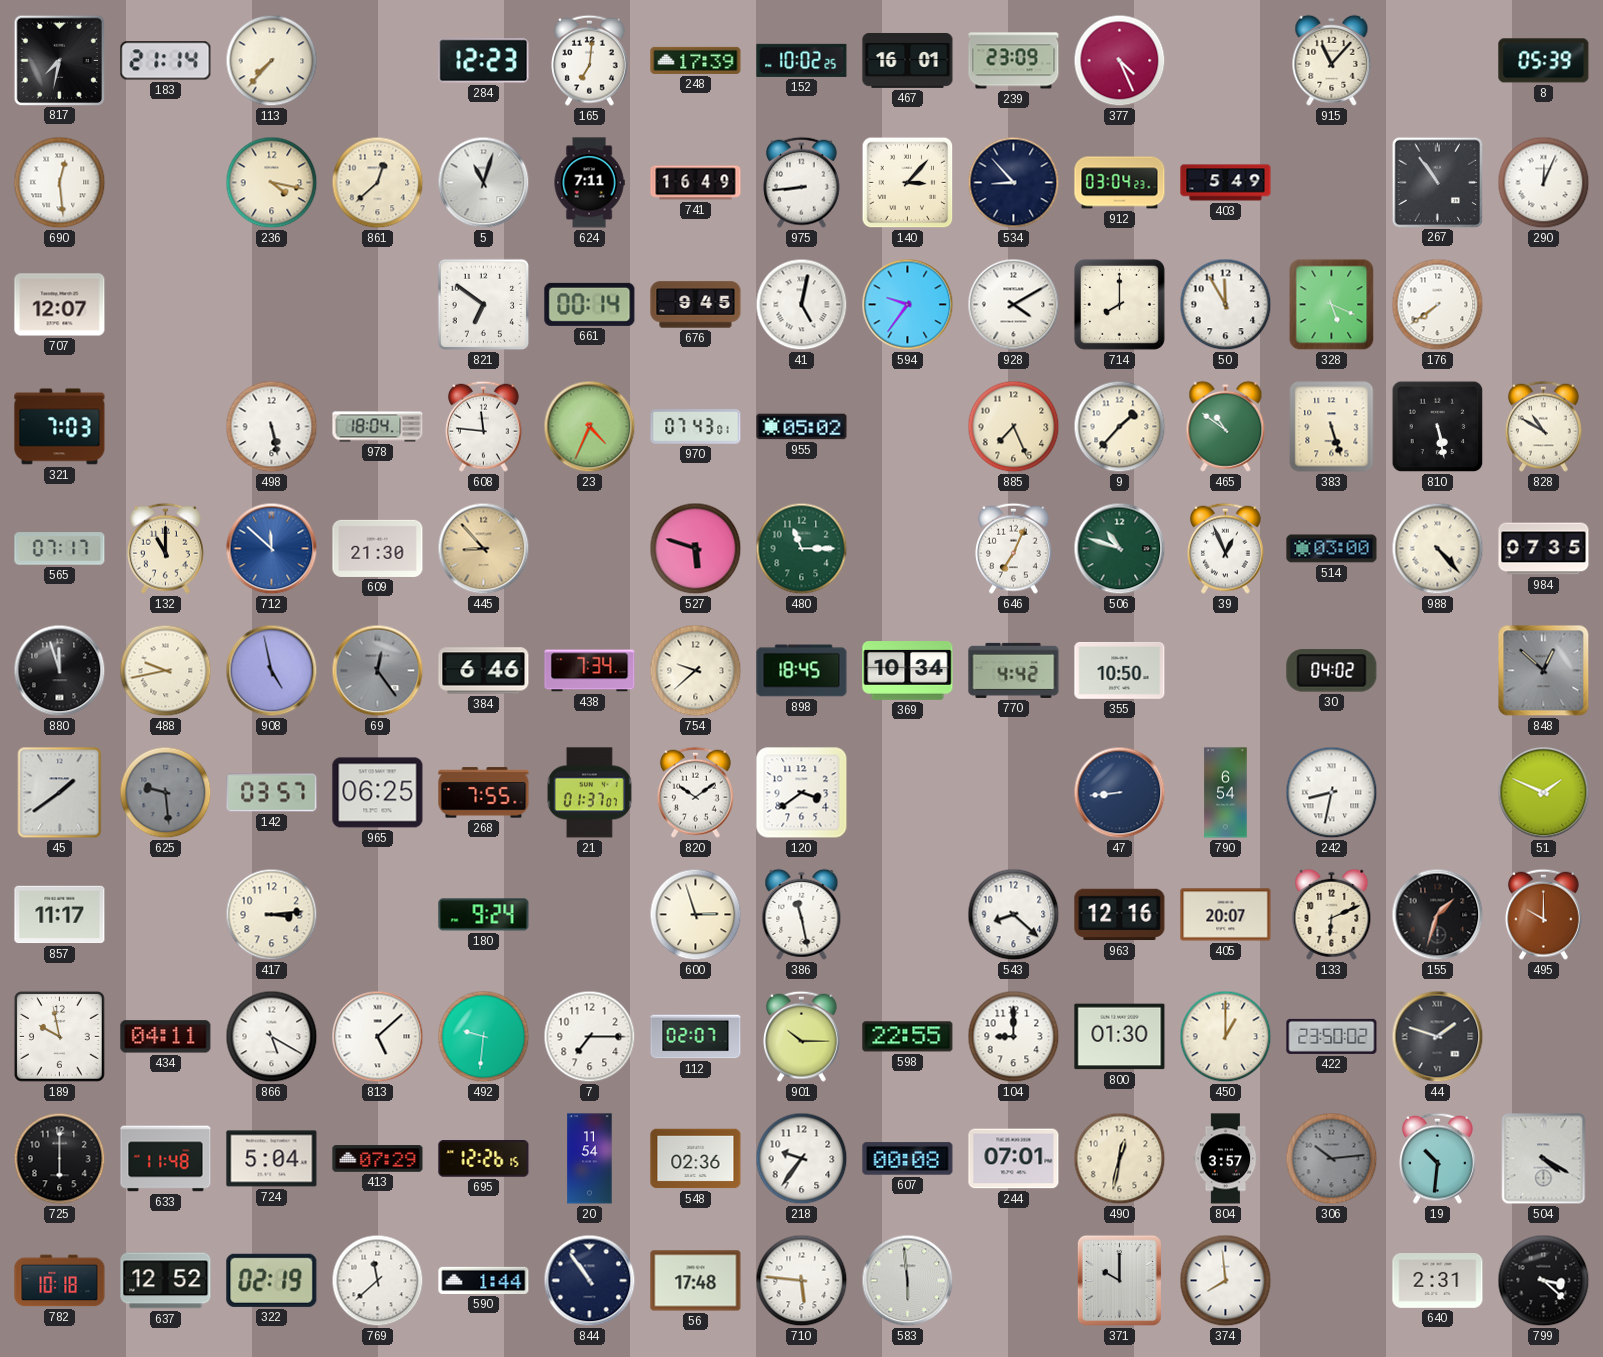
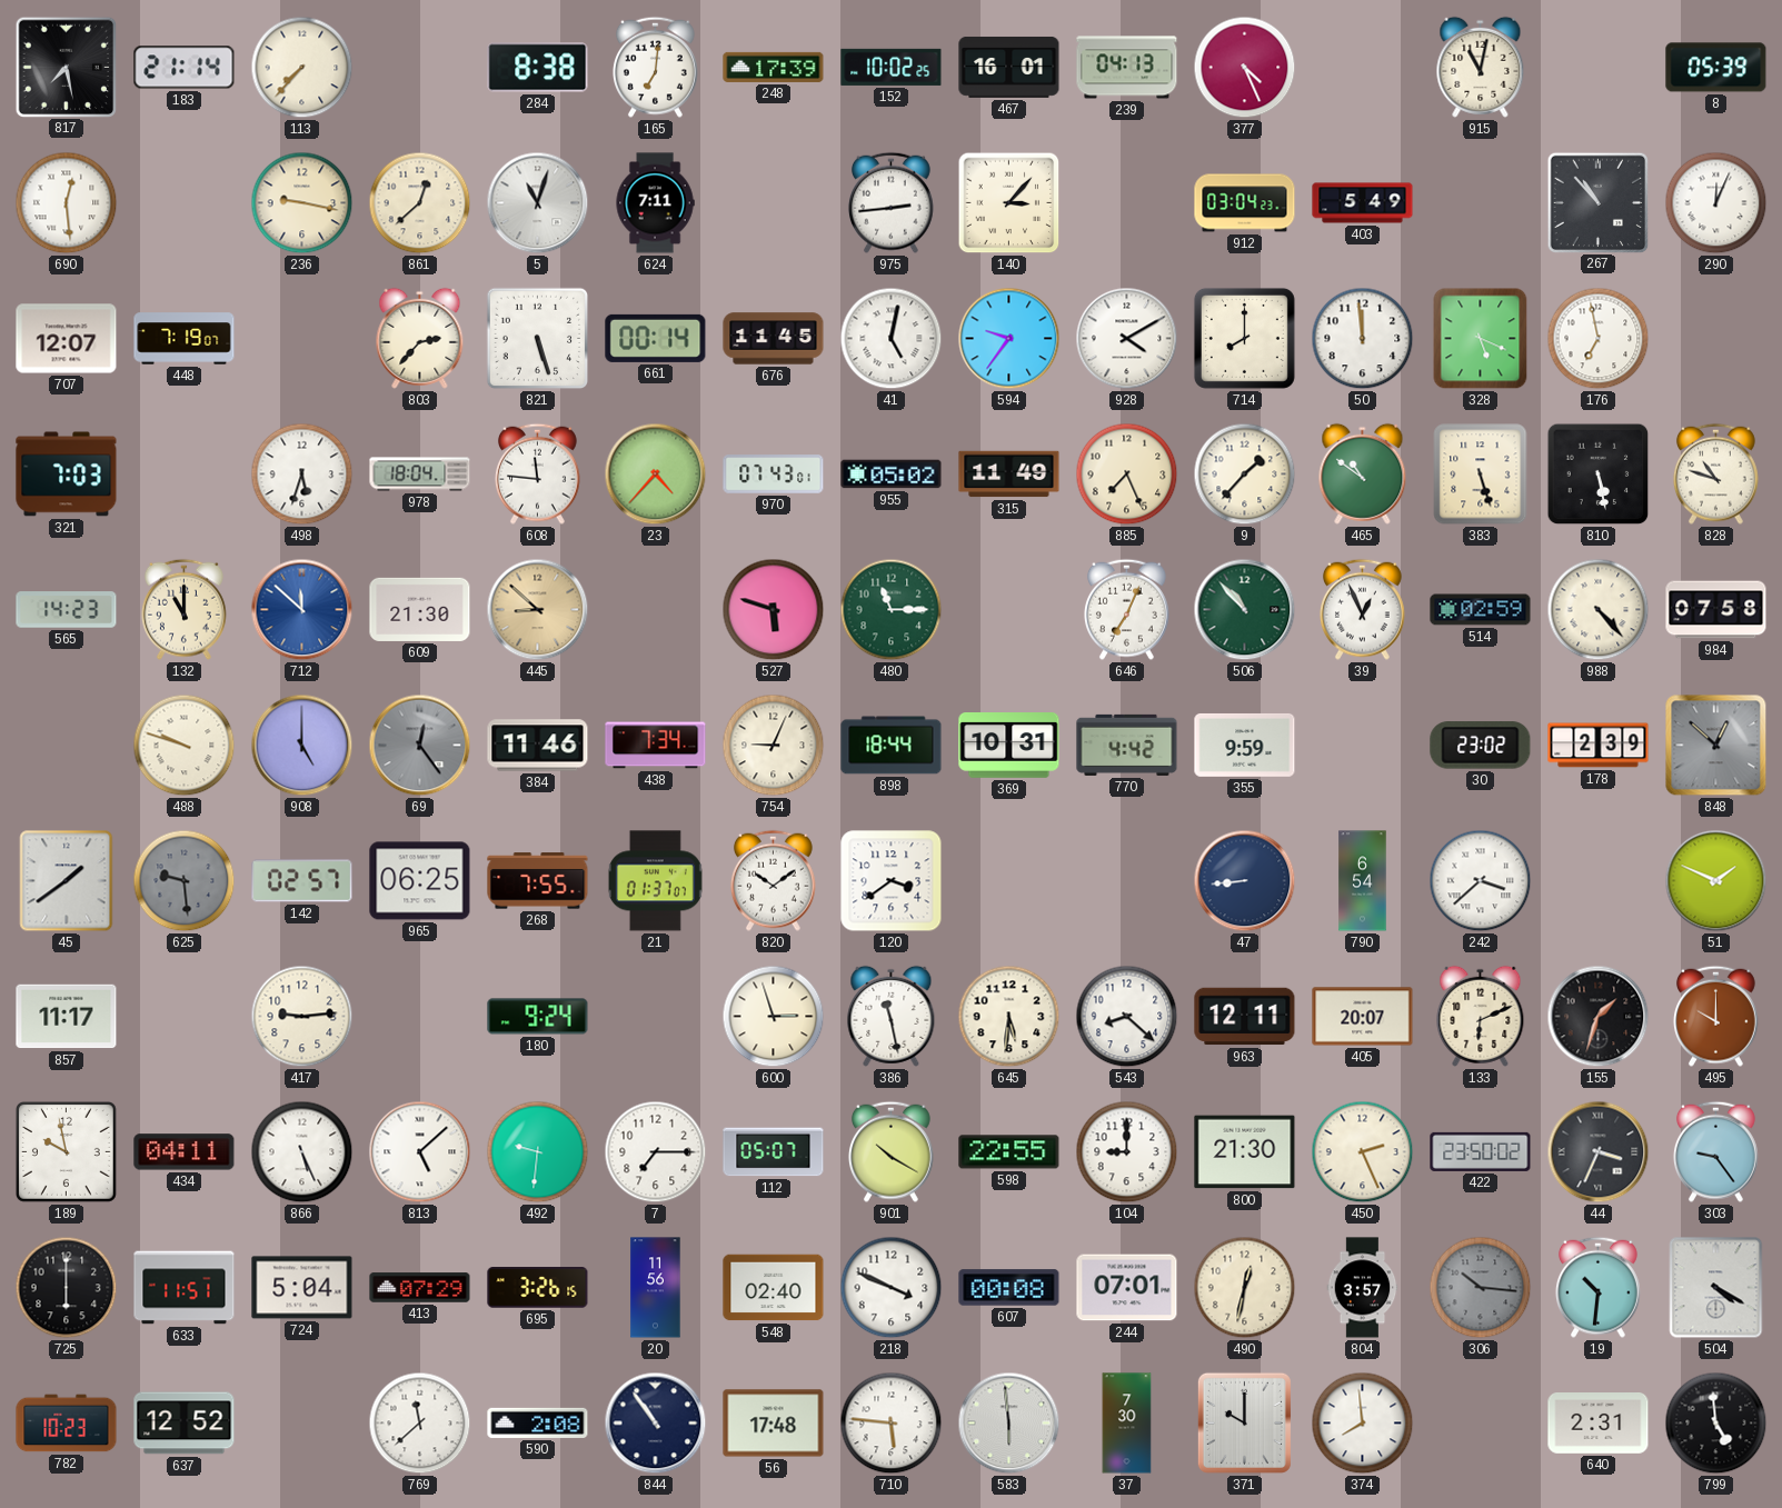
817: 7:32 -> 7:28 (66, 67)
284: 12:23 -> 8:38 (538, 68)
239: 23:09 -> 04:13 (1127, 68)
915: 11:07 -> 11:02 (1481, 67)
236: 4:17 -> 9:17 (302, 203)
741: 16:49 -> none (696, 183)
975: 8:44 -> 2:44 (890, 202)
534: 8:53 -> none (1014, 183)
267: 10:54 -> 10:53 (1597, 202)
448: none -> 7:19 (185, 339)
803: none -> 2:37 (420, 338)
821: 6:51 -> 5:27 (538, 339)
676: 9:45 -> 11:45 (774, 339)
50: 11:55 -> 11:59 (1363, 339)
176: 7:39 -> 6:58 (1599, 339)
498: 5:28 -> 5:33 (302, 475)
23: 4:34 -> 4:37 (656, 475)
315: none -> 11:49 (1009, 475)
828: 10:50 -> 10:48 (1715, 473)
565: 07:17 -> 14:23 (67, 610)
445: 8:53 -> 8:52 (538, 610)
506: 10:48 -> 10:53 (1245, 610)
514: 03:00 -> 02:59 (1481, 610)
984: 07:35 -> 07:58 (1716, 610)
880: 11:57 -> none (60, 671)
488: 9:43 -> 9:48 (185, 746)
908: 4:58 -> 5:00 (302, 746)
384: 6:46 -> 11:46 (538, 746)
754: 9:38 -> 9:04 (774, 746)
898: 18:45 -> 18:44 (892, 746)
369: 10:34 -> 10:31 (1009, 746)
355: 10:50 -> 9:59 (1245, 745)
30: 04:02 -> 23:02 (1481, 746)
178: none -> 2:39 (1599, 746)
142: 03:57 -> 02:57 (302, 881)
242: 8:32 -> 3:38 (1481, 881)
417: 3:14 -> 9:14 (302, 1017)
645: none -> 5:31 (1009, 1017)
963: 12:16 -> 12:11 (1245, 1017)
866: 5:20 -> 5:26 (302, 1152)
112: 02:07 -> 05:07 (774, 1152)
901: 10:15 -> 10:20 (890, 1151)
800: 01:30 -> 21:30 (1245, 1152)
450: 1:00 -> 2:26 (1363, 1152)
44: 1:48 -> 3:34 (1599, 1152)
303: none -> 9:24 (1715, 1151)
633: 11:48 -> 11:51 (185, 1288)
695: 12:26 -> 3:26 (538, 1288)
20: 11:54 -> 11:56 (656, 1288)
548: 02:36 -> 02:40 (774, 1288)
218: 9:36 -> 3:49 (892, 1288)
306: 10:14 -> 10:16 (1481, 1288)
782: 10:18 -> 10:23 (67, 1424)
322: 02:19 -> none (272, 1280)
590: 1:44 -> 2:08 (538, 1422)
37: none -> 7:30 (1127, 1424)
799: 3:22 -> 4:59 (1716, 1424)
